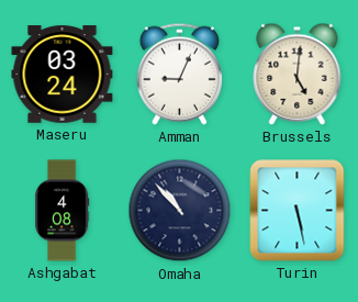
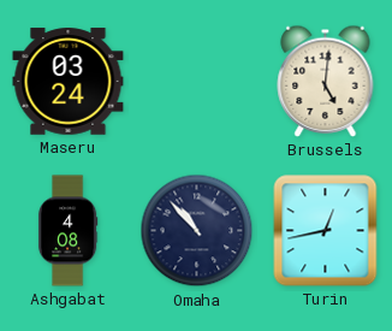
Amman: 9:04 -> none (179, 74)
Turin: 5:28 -> 12:43 (326, 231)
